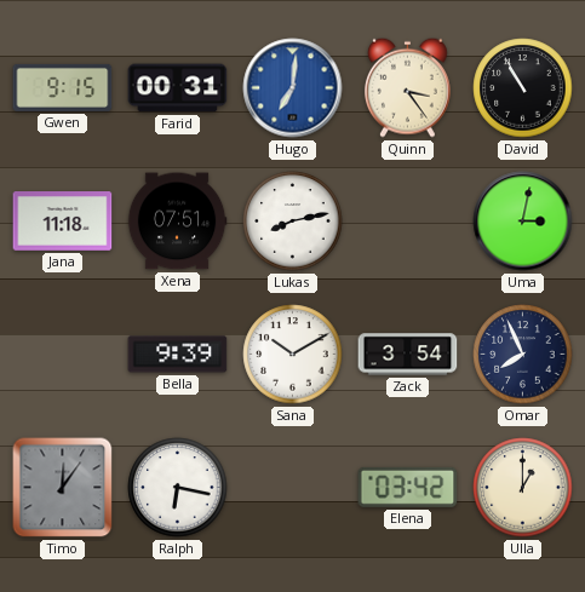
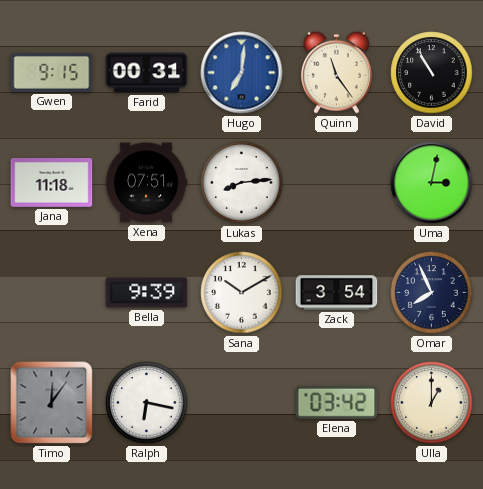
Quinn: 3:24 -> 11:24 (336, 72)
Lukas: 8:13 -> 8:14 (242, 183)
